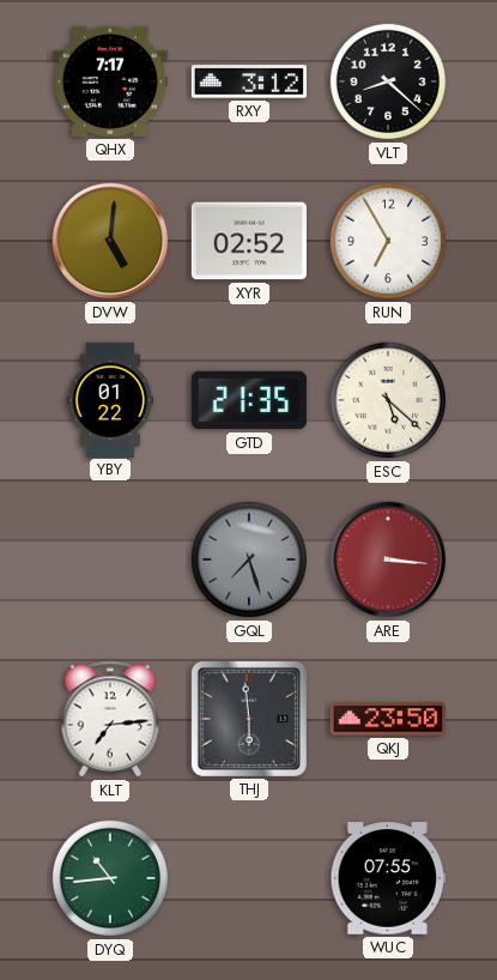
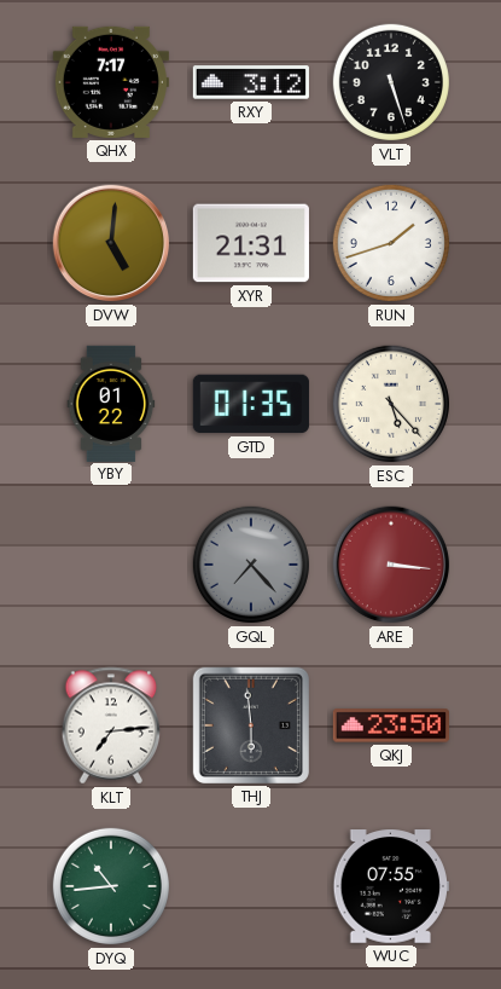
VLT: 8:22 -> 5:27 (391, 82)
XYR: 02:52 -> 21:31 (251, 243)
RUN: 6:55 -> 1:42 (391, 243)
GTD: 21:35 -> 01:35 (251, 404)
ESC: 5:22 -> 5:23 (391, 404)
GQL: 7:27 -> 7:23 (251, 565)
